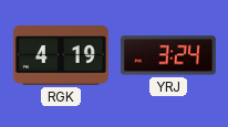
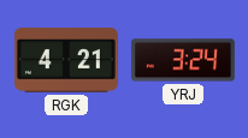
RGK: 4:19 -> 4:21 (67, 60)
